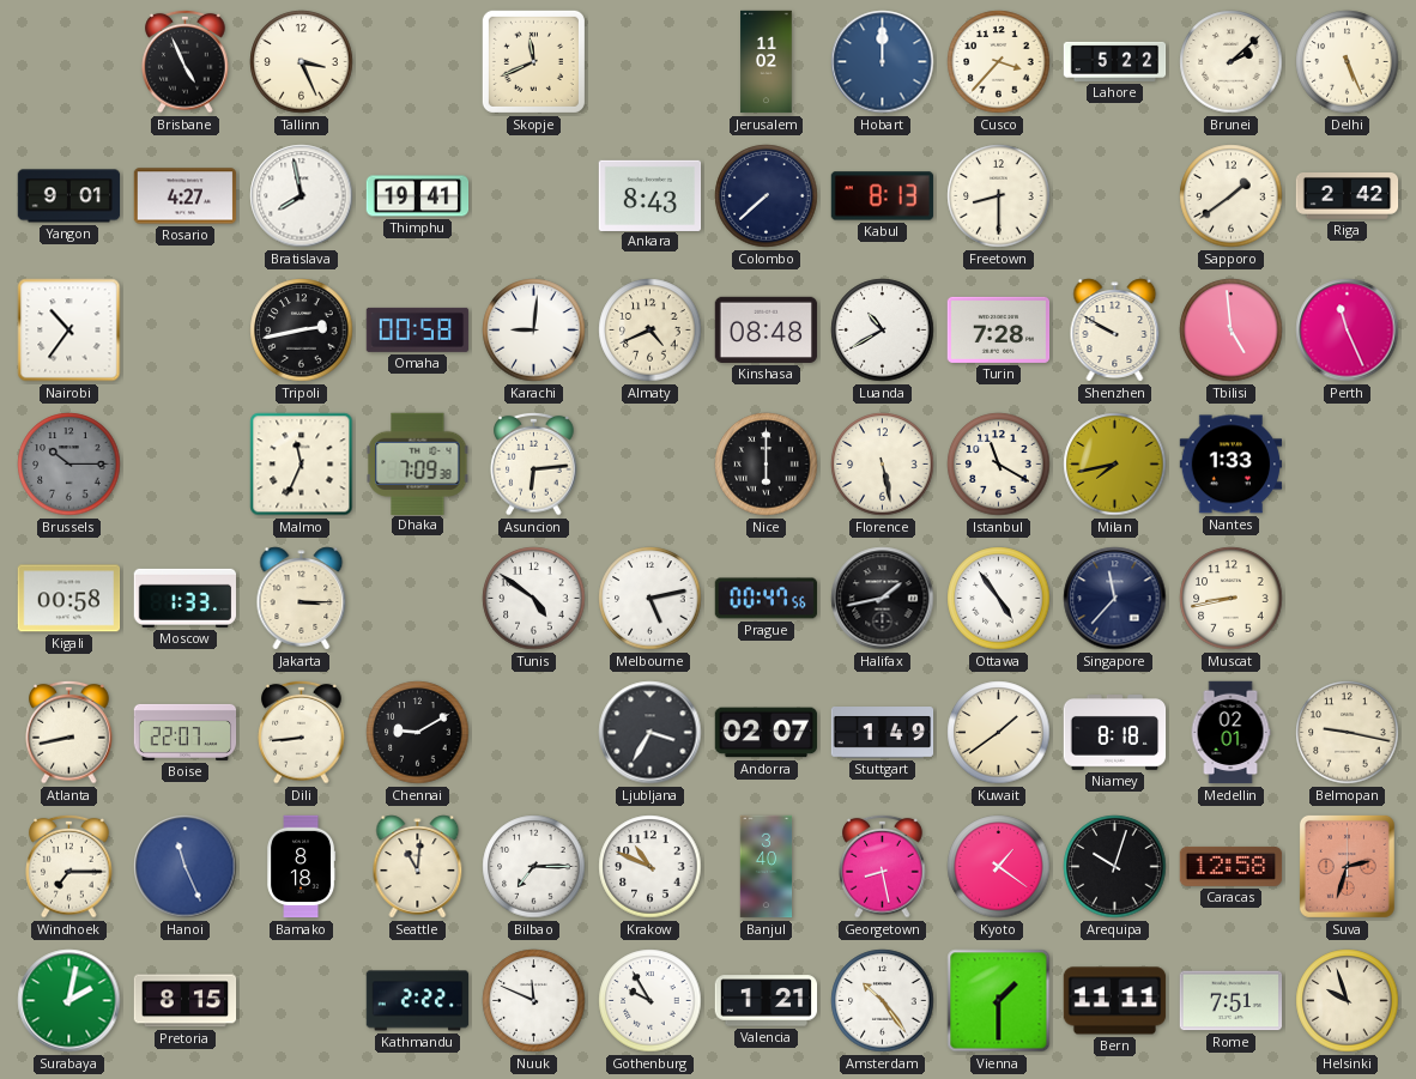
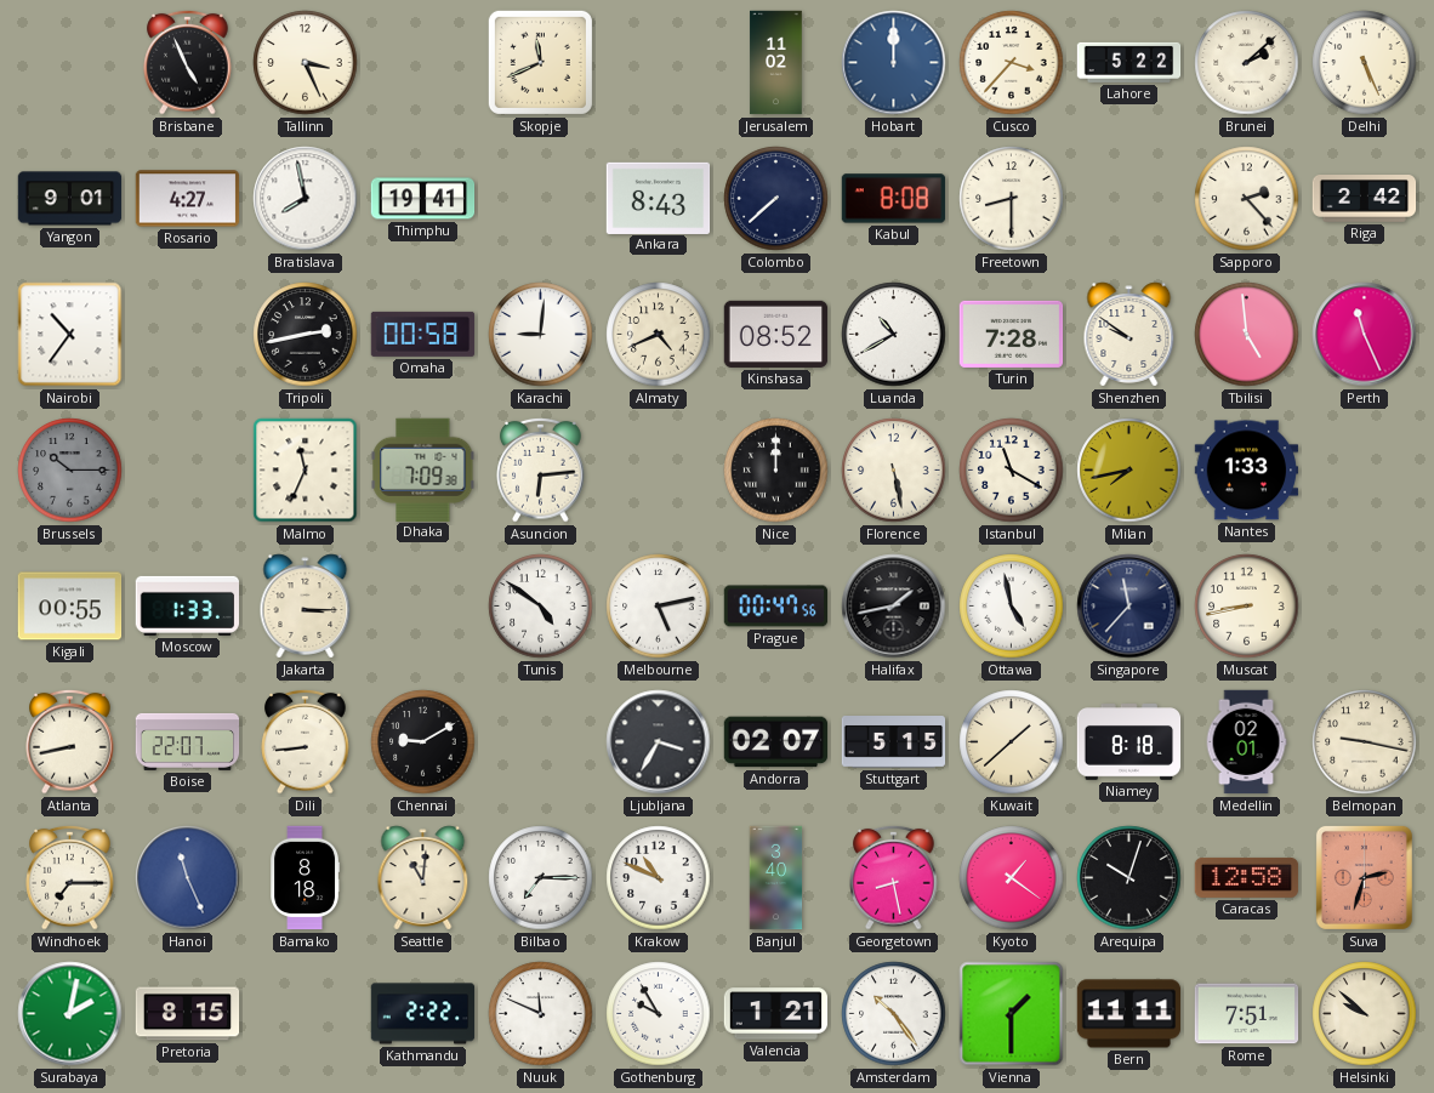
Kabul: 8:13 -> 8:08 (894, 199)
Sapporo: 1:39 -> 2:23 (1247, 199)
Kinshasa: 08:48 -> 08:52 (776, 334)
Shenzhen: 9:50 -> 9:51 (1129, 335)
Nice: 6:00 -> 12:00 (776, 471)
Kigali: 00:58 -> 00:55 (70, 607)
Ottawa: 4:54 -> 4:58 (1012, 607)
Stuttgart: 1:49 -> 5:15 (894, 742)
Kuwait: 1:39 -> 1:38 (1012, 742)
Helsinki: 9:57 -> 9:52 (1365, 1014)
